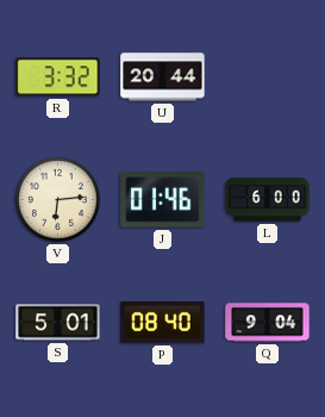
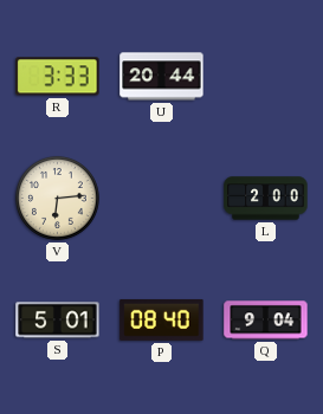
R: 3:32 -> 3:33 (58, 77)
J: 01:46 -> none (163, 200)
L: 6:00 -> 2:00 (266, 199)
